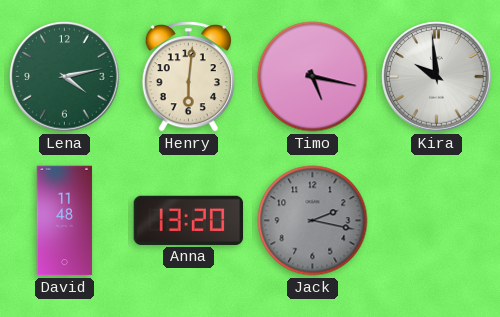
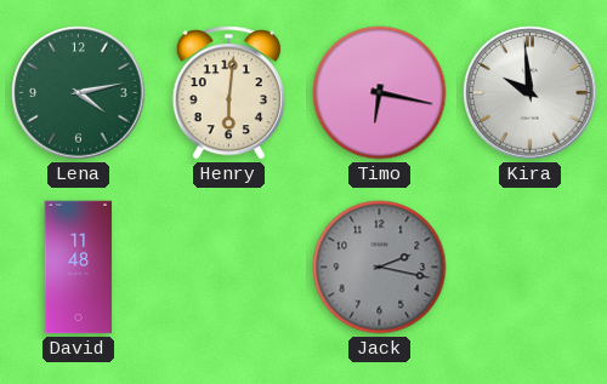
Timo: 5:17 -> 6:17 (380, 93)
Anna: 13:20 -> none (189, 220)
